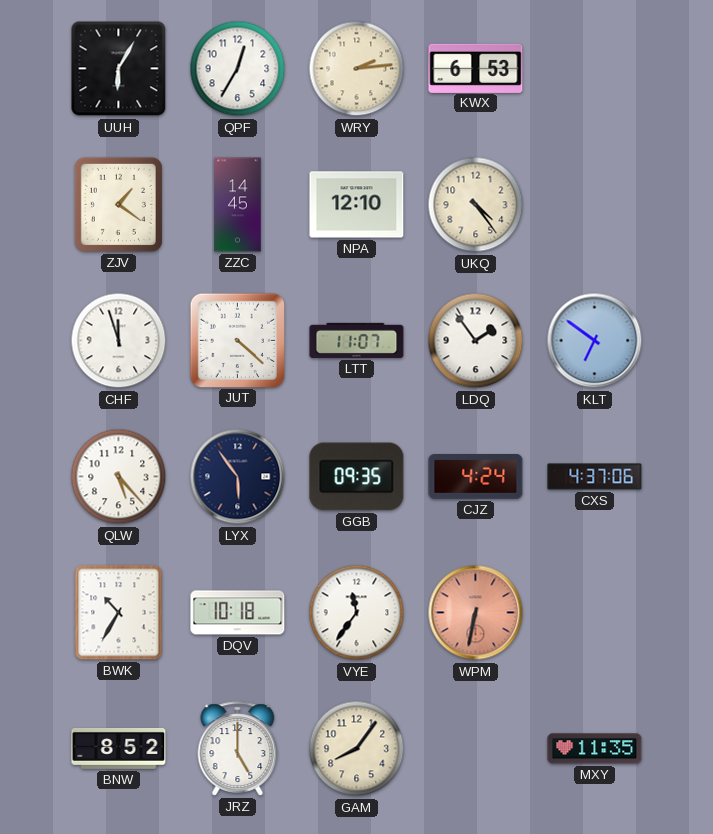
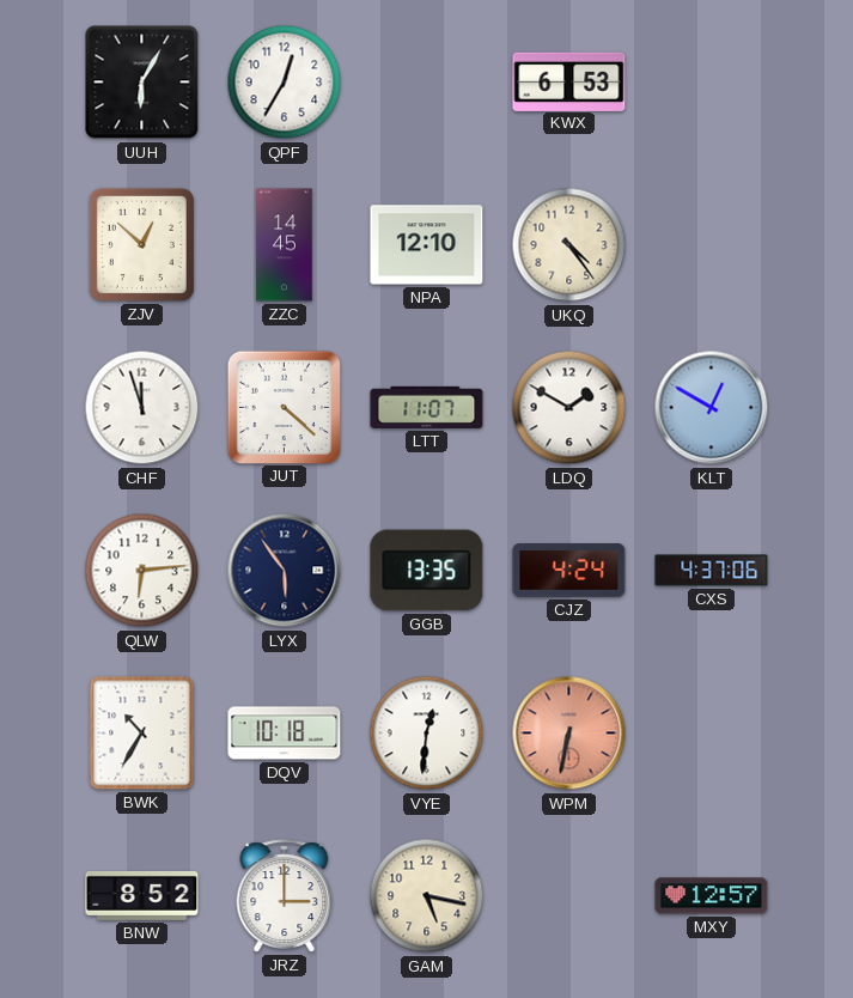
WRY: 2:14 -> none (357, 69)
ZJV: 1:21 -> 12:52 (141, 244)
LDQ: 1:54 -> 1:50 (569, 408)
KLT: 6:51 -> 12:50 (712, 408)
QLW: 5:23 -> 6:14 (142, 571)
GGB: 09:35 -> 13:35 (427, 571)
VYE: 11:36 -> 12:31 (427, 734)
JRZ: 5:00 -> 3:00 (285, 896)
GAM: 8:06 -> 5:17 (427, 896)
MXY: 11:35 -> 12:57 (712, 896)
